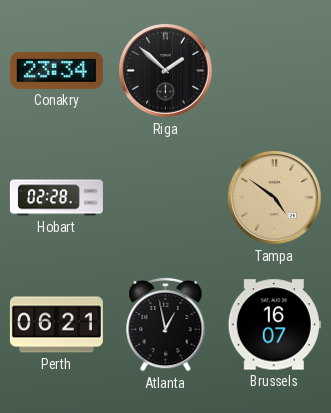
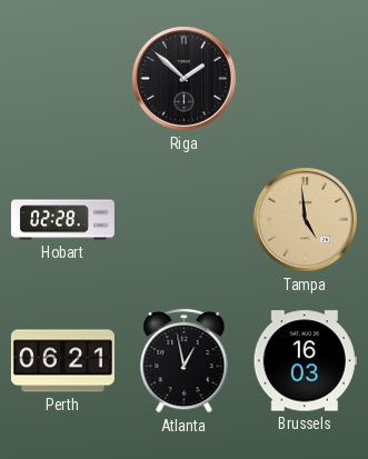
Conakry: 23:34 -> none (56, 70)
Tampa: 4:51 -> 4:59 (305, 219)
Brussels: 16:07 -> 16:03 (305, 361)
